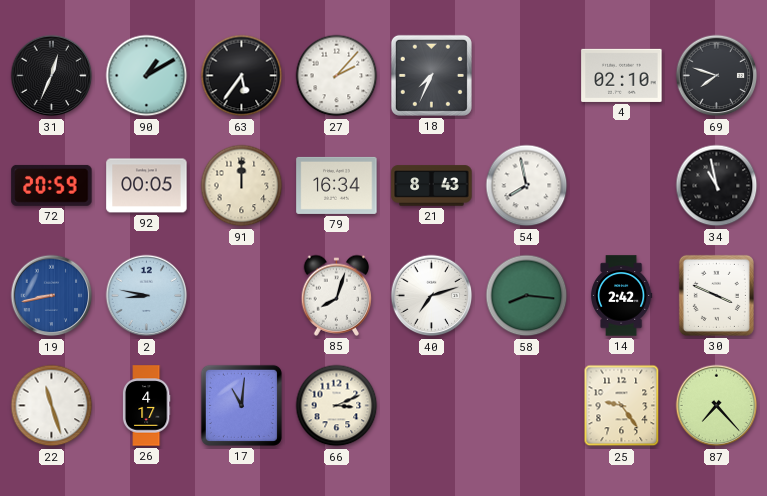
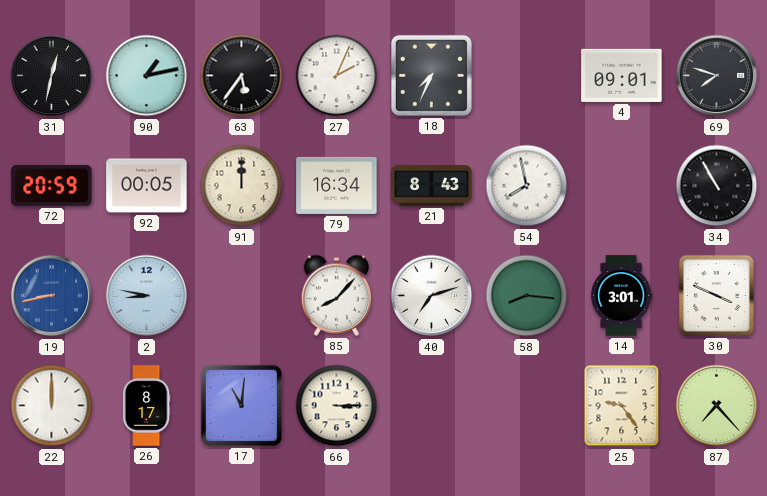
31: 12:34 -> 12:32 (52, 76)
90: 1:10 -> 1:13 (147, 76)
27: 2:07 -> 2:04 (337, 76)
4: 02:10 -> 09:01 (622, 75)
34: 10:58 -> 10:55 (717, 186)
85: 8:03 -> 8:07 (337, 295)
14: 2:42 -> 3:01 (621, 296)
22: 11:27 -> 12:00 (52, 406)
26: 4:17 -> 8:17 (146, 406)
66: 3:11 -> 3:15 (337, 406)
